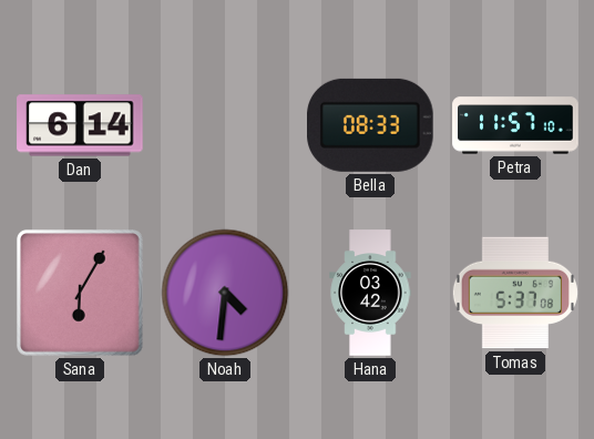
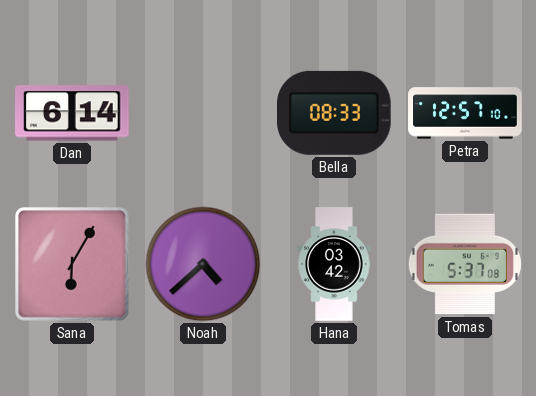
Petra: 11:57 -> 12:57 (465, 113)
Noah: 4:31 -> 4:38 (203, 264)
